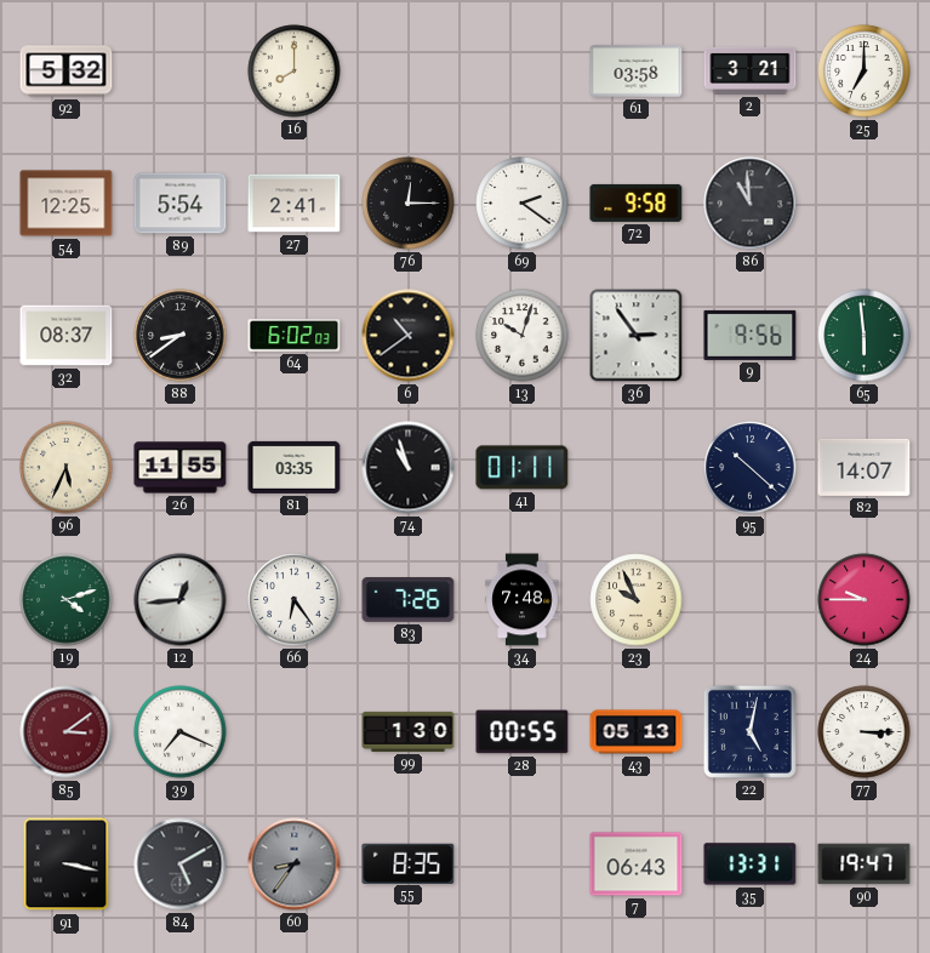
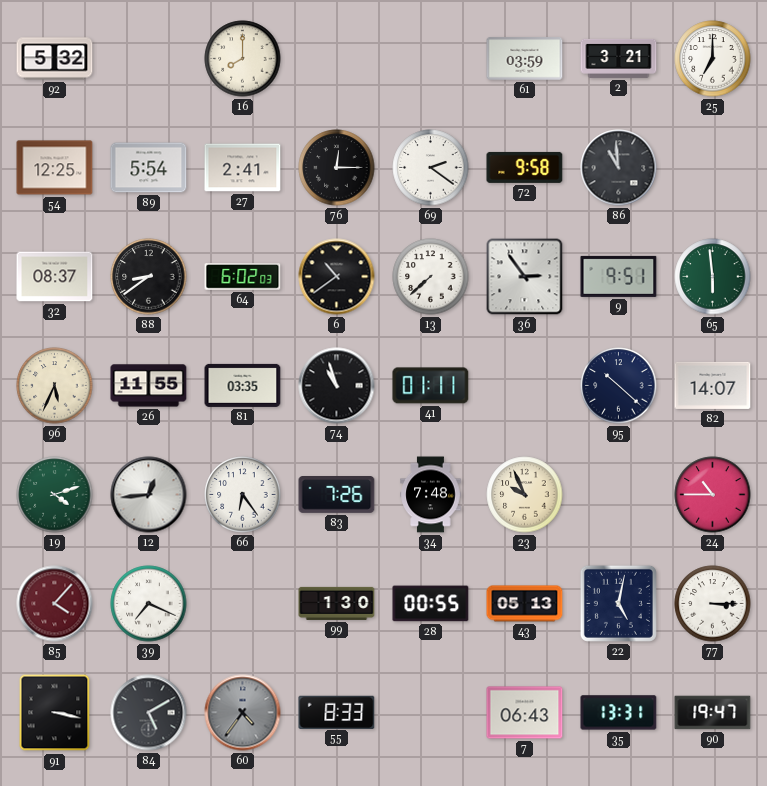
61: 03:58 -> 03:59 (525, 59)
13: 10:03 -> 7:38 (431, 277)
9: 9:56 -> 9:51 (619, 276)
24: 9:45 -> 10:45 (713, 495)
85: 3:09 -> 4:07 (55, 604)
60: 8:36 -> 4:36 (243, 713)
55: 8:35 -> 8:33 (337, 712)
